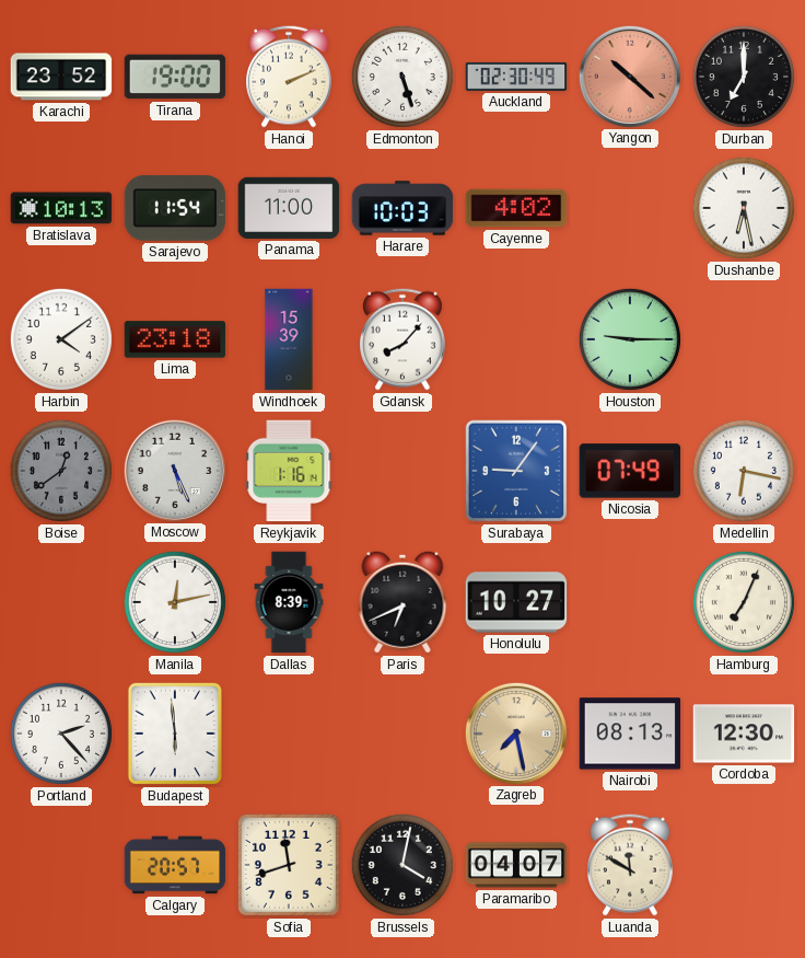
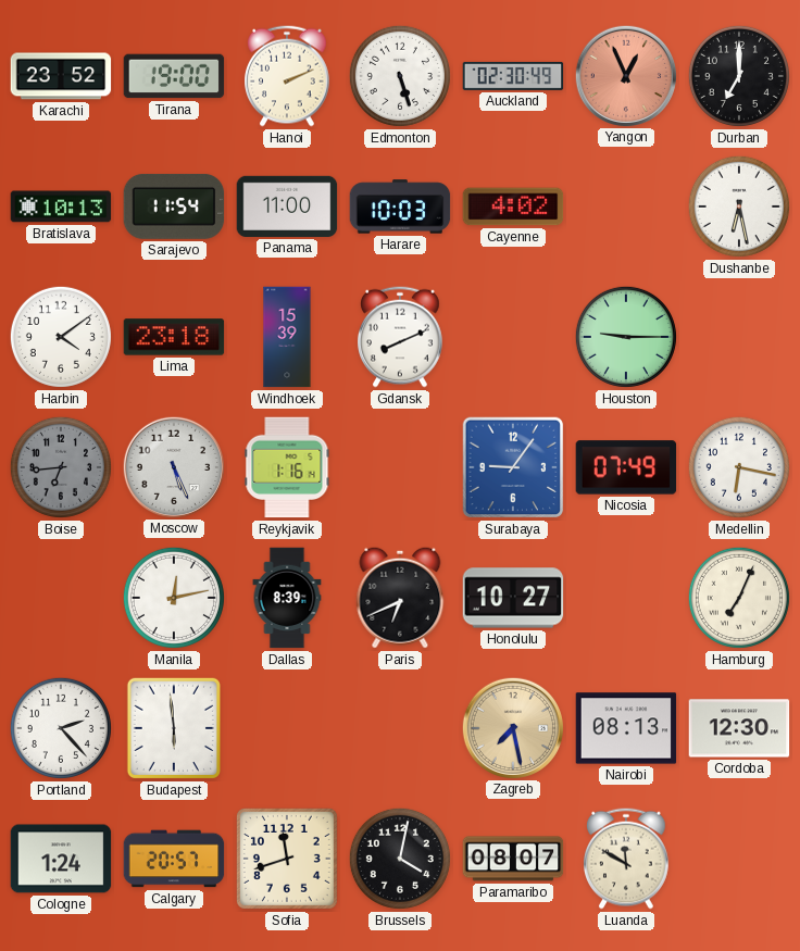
Yangon: 10:22 -> 12:56 (625, 75)
Gdansk: 8:07 -> 8:11 (401, 337)
Boise: 12:39 -> 6:44 (61, 467)
Cologne: none -> 1:24 (61, 859)
Paramaribo: 04:07 -> 08:07 (513, 859)
